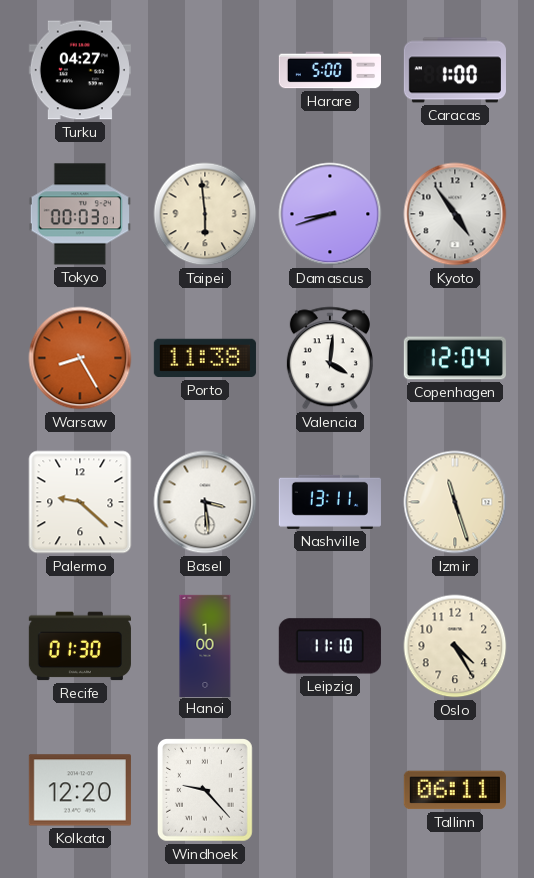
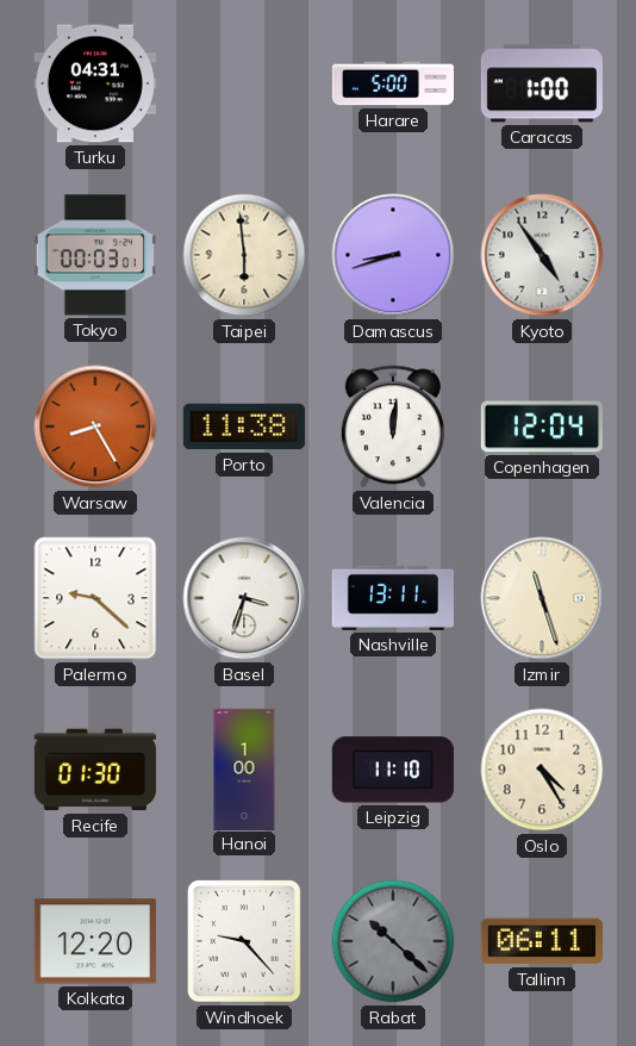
Turku: 04:27 -> 04:31 (95, 83)
Valencia: 4:01 -> 12:01 (393, 427)
Basel: 3:29 -> 3:33 (244, 598)
Rabat: none -> 10:22 (393, 941)
